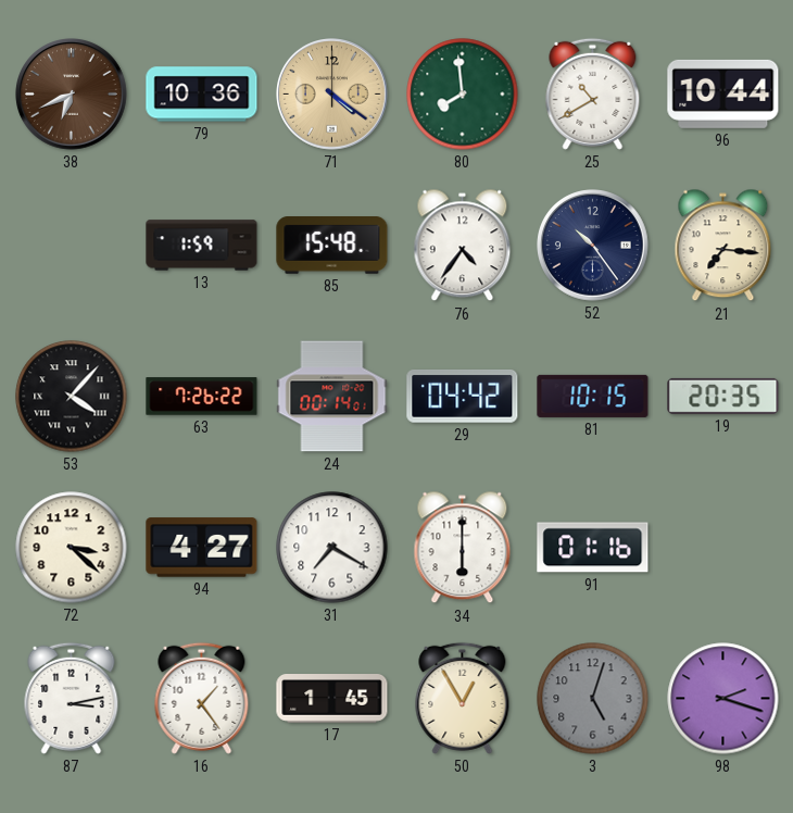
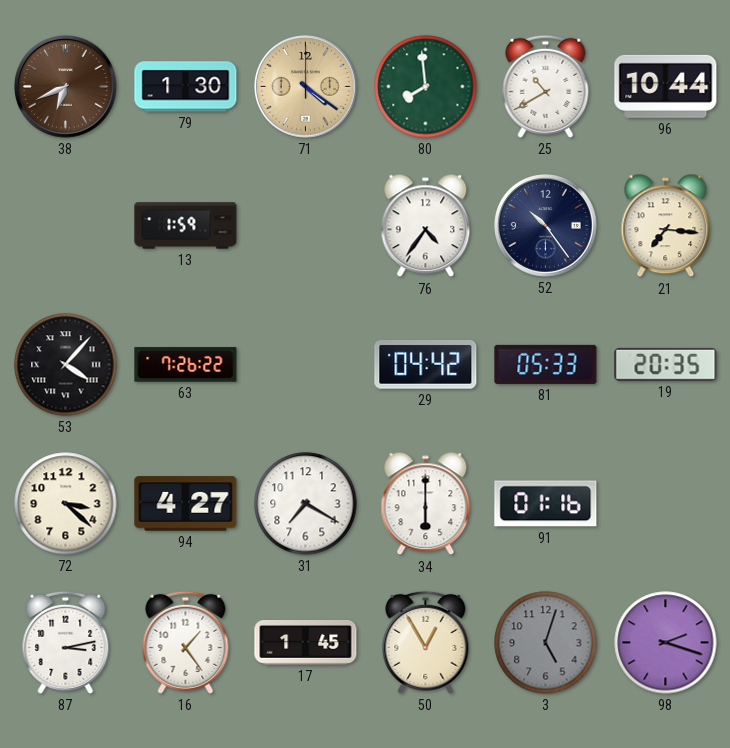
79: 10:36 -> 1:30 (186, 87)
85: 15:48 -> none (332, 246)
24: 00:14 -> none (332, 397)
81: 10:15 -> 05:33 (546, 364)
